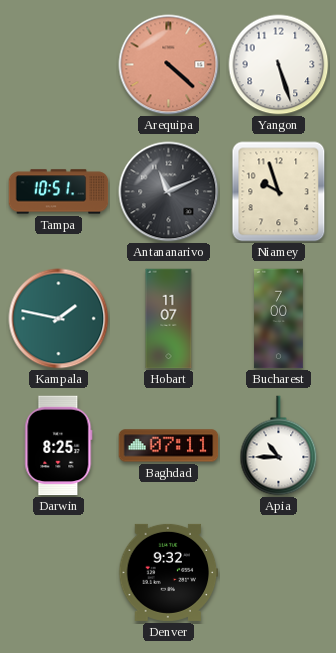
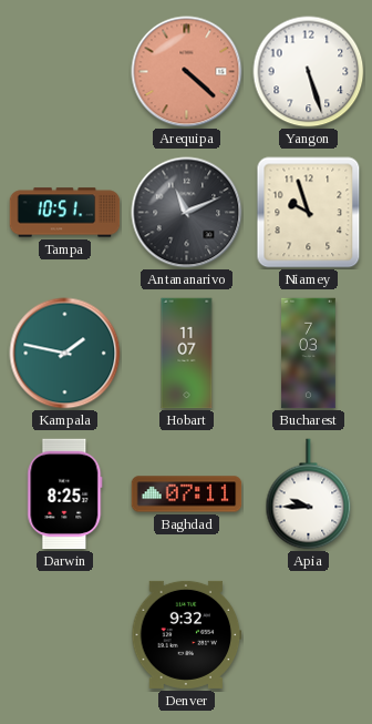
Bucharest: 7:00 -> 7:03 (309, 354)
Apia: 10:45 -> 9:45 (309, 494)
